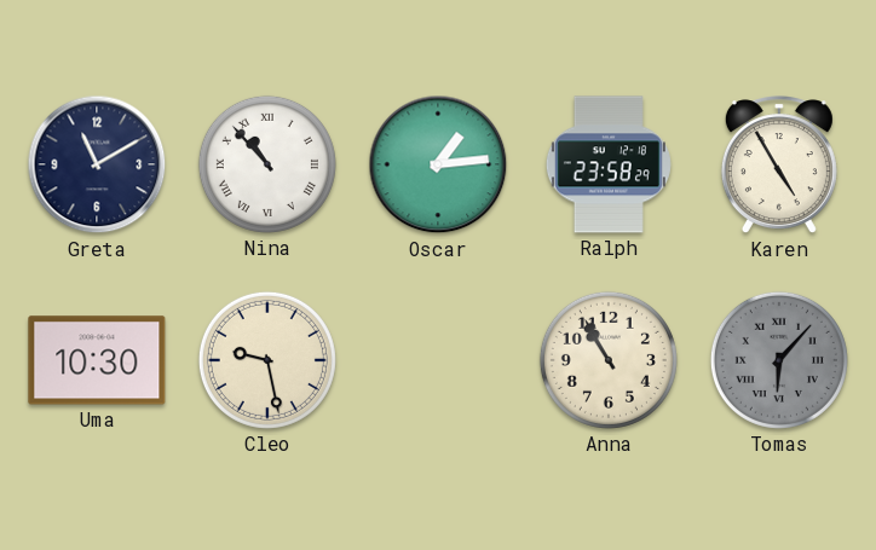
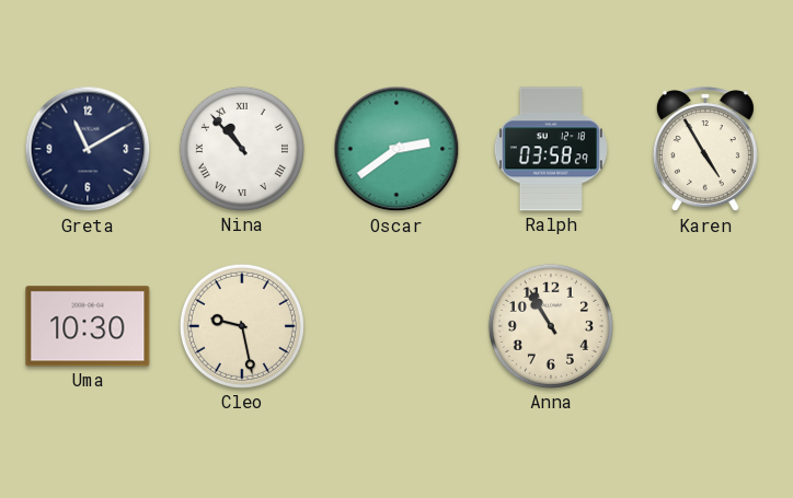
Oscar: 1:14 -> 2:39 (396, 149)
Ralph: 23:58 -> 03:58 (551, 149)
Tomas: 6:07 -> none (779, 360)
